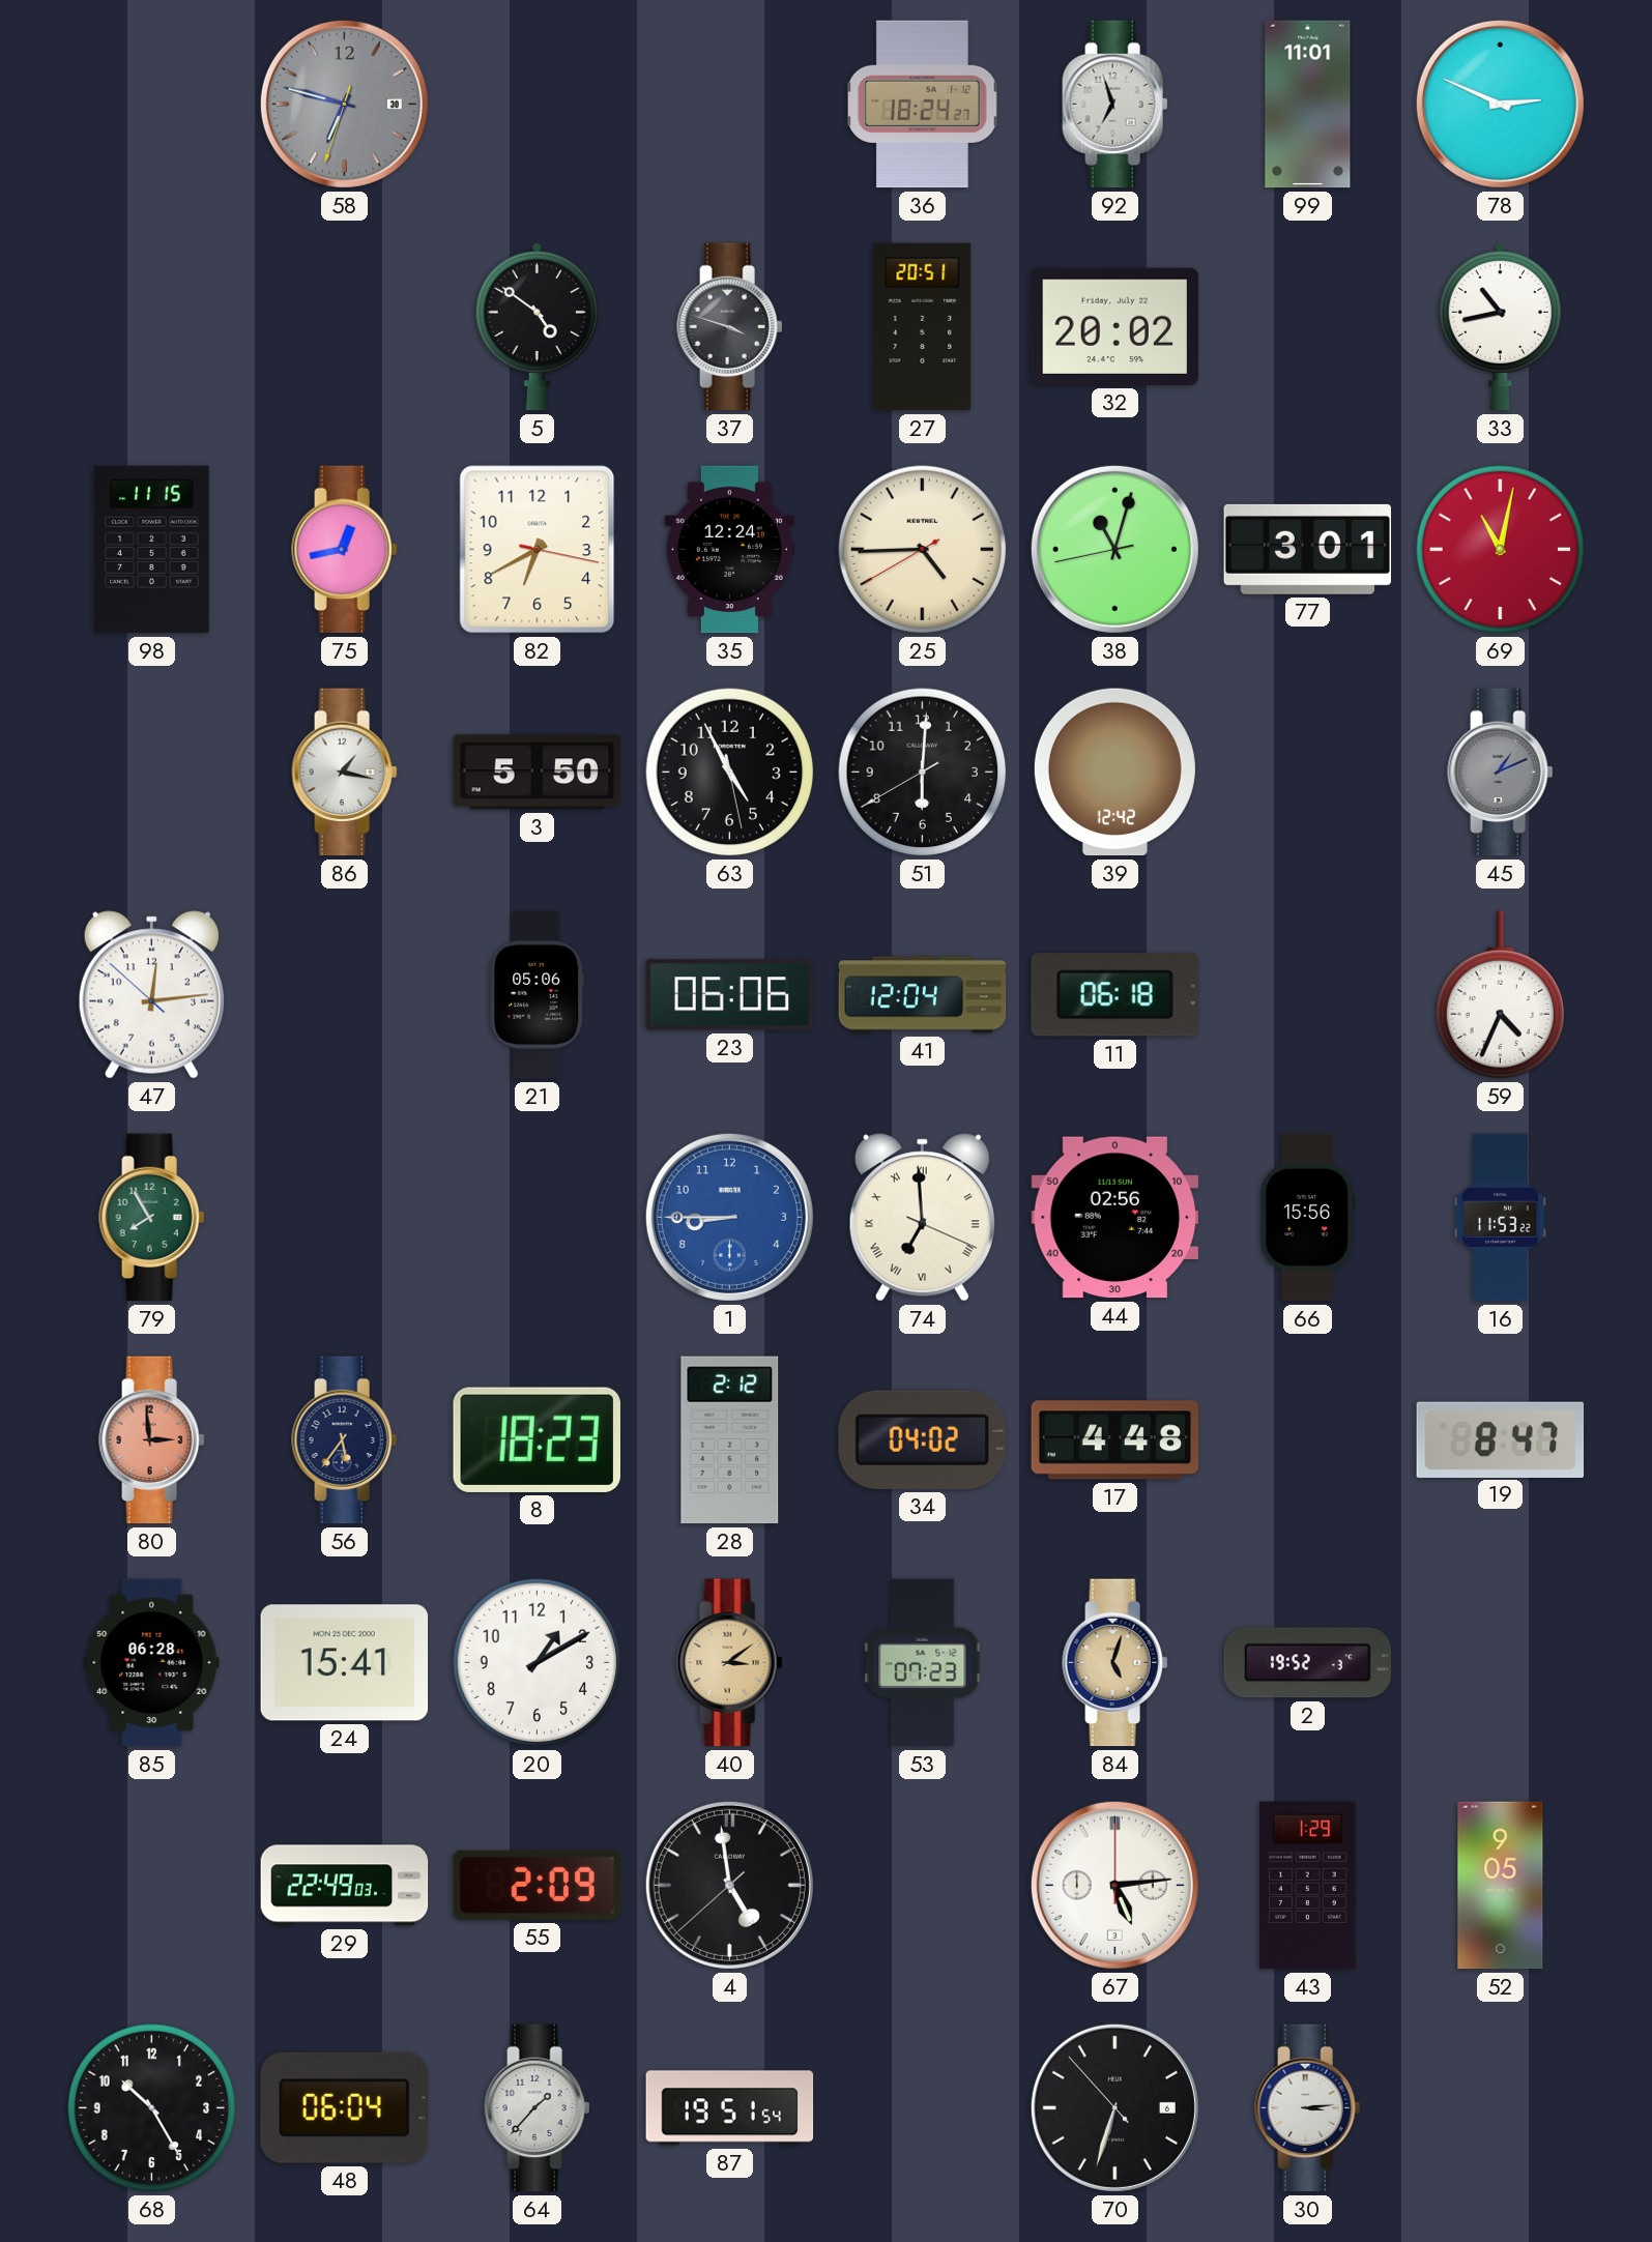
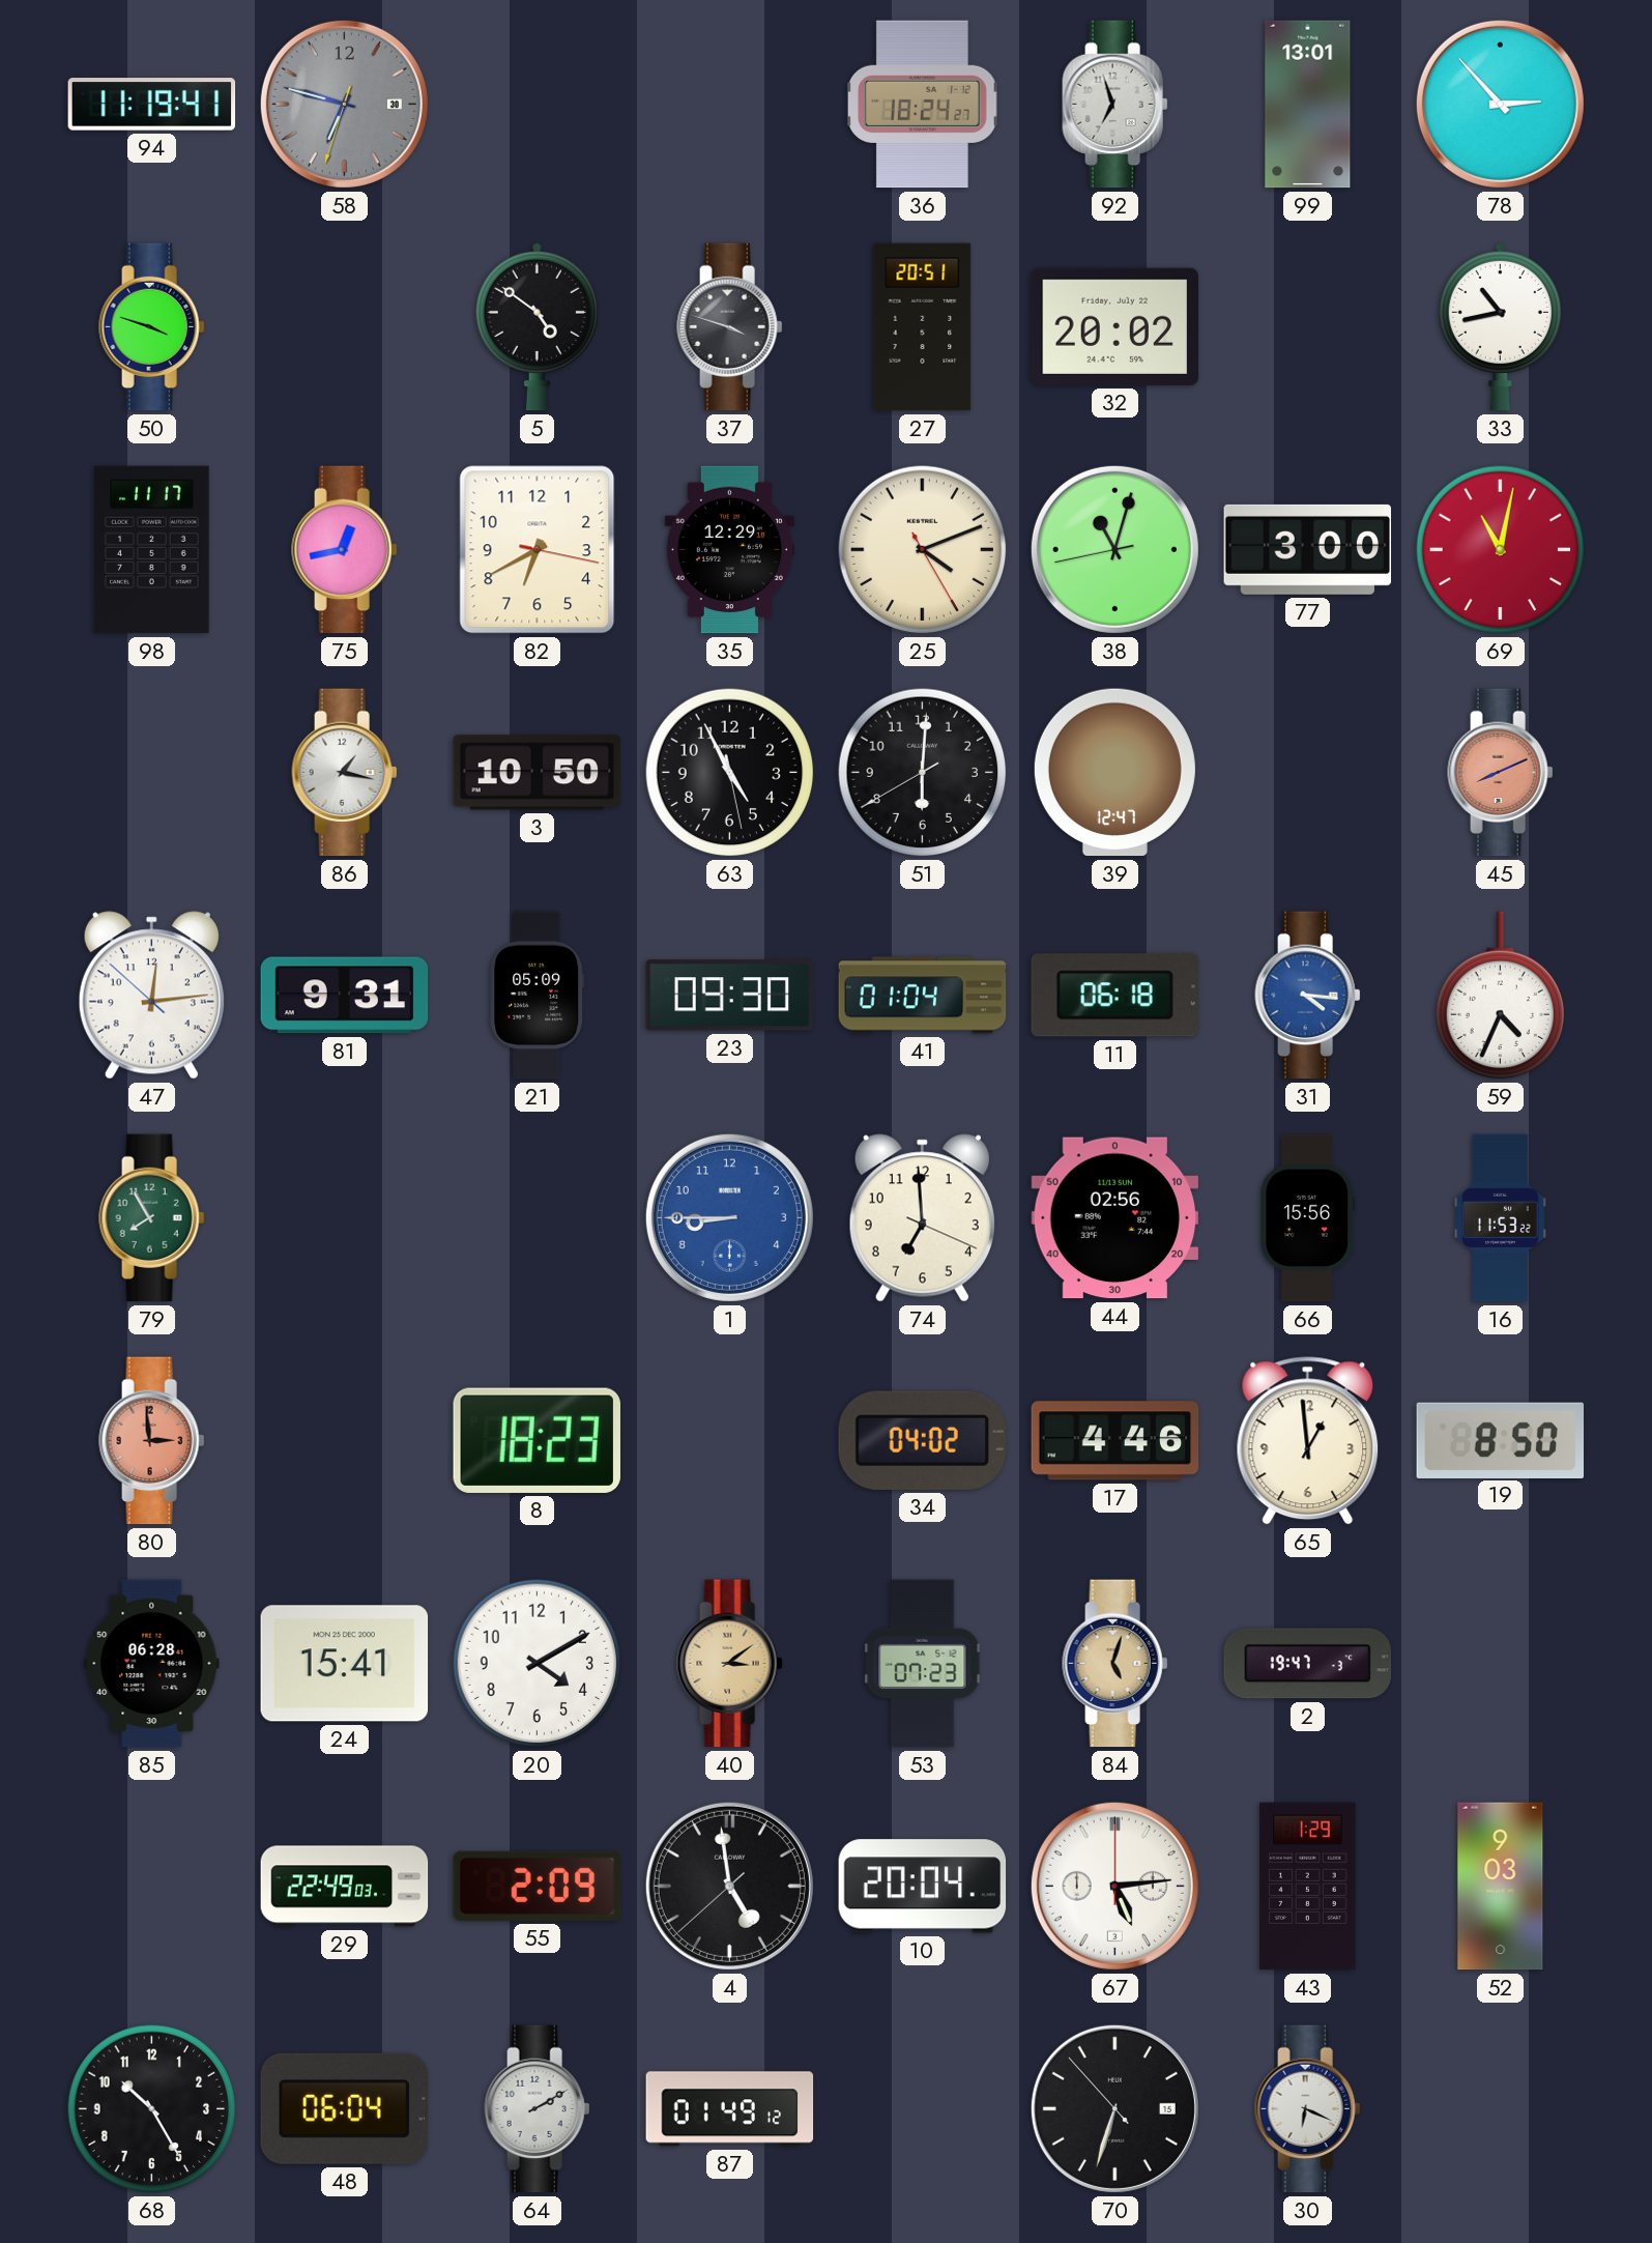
94: none -> 11:19 (152, 105)
99: 11:01 -> 13:01 (1308, 105)
78: 2:49 -> 2:53 (1500, 104)
50: none -> 3:48 (152, 327)
98: 11:15 -> 11:17 (152, 550)
35: 12:24 -> 12:29 (729, 550)
25: 4:44 -> 4:11 (923, 550)
77: 3:01 -> 3:00 (1308, 549)
3: 5:50 -> 10:50 (538, 773)
39: 12:42 -> 12:47 (1114, 773)
45: 1:11 -> 8:11 (1501, 773)
45 dial: grey -> salmon (1501, 773)
81: none -> 9:31 (345, 996)
21: 05:06 -> 05:09 (538, 996)
23: 06:06 -> 09:30 (730, 996)
41: 12:04 -> 01:04 (923, 996)
31: none -> 4:16 (1308, 996)
74 numerals: Roman -> Arabic (922, 1218)
56: 5:36 -> none (345, 1440)
28: 2:12 -> none (730, 1440)
17: 4:48 -> 4:46 (1115, 1441)
65: none -> 12:59 (1308, 1441)
19: 8:47 -> 8:50 (1501, 1440)
20: 1:10 -> 4:10 (538, 1664)
2: 19:52 -> 19:47 (1308, 1664)
10: none -> 20:04 (923, 1887)
52: 9:05 -> 9:03 (1501, 1887)
64: 1:37 -> 2:10 (538, 2109)
87: 19:51 -> 01:49 (730, 2109)
70 date: 6 -> 15 (1114, 2108)
30: 3:14 -> 6:19 (1308, 2109)
